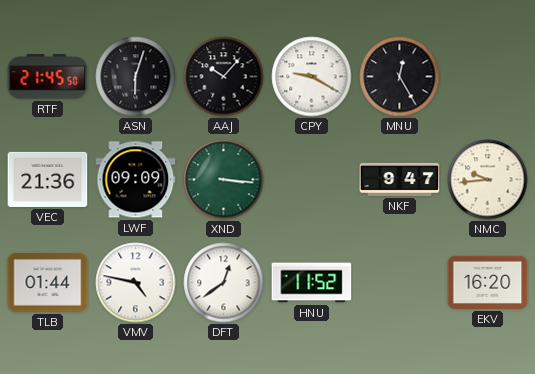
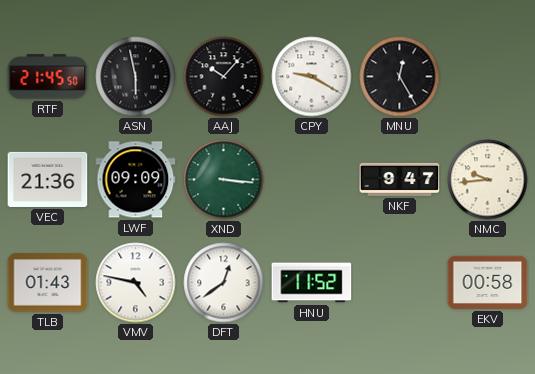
ASN: 6:03 -> 5:58 (136, 77)
TLB: 01:44 -> 01:43 (48, 283)
EKV: 16:20 -> 00:58 (488, 282)
